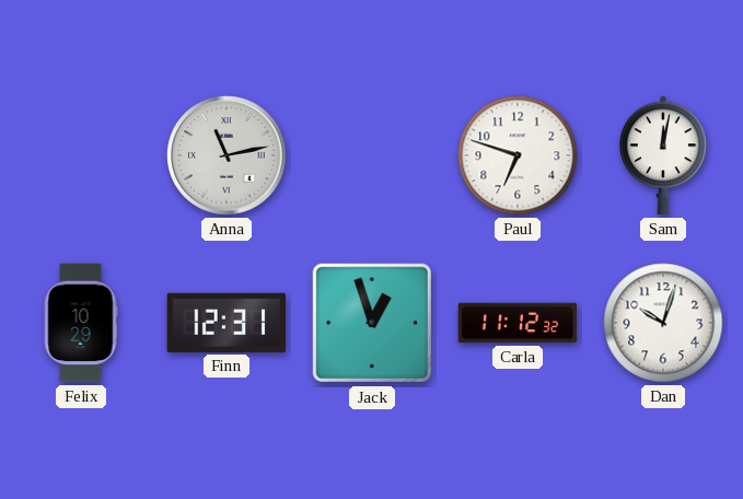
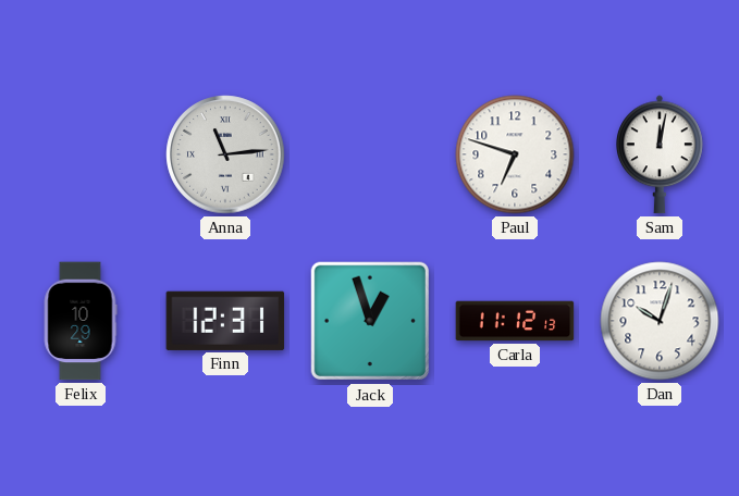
Anna: 11:13 -> 11:14 (225, 154)
Carla: 11:12:32 -> 11:12:13 (515, 321)
